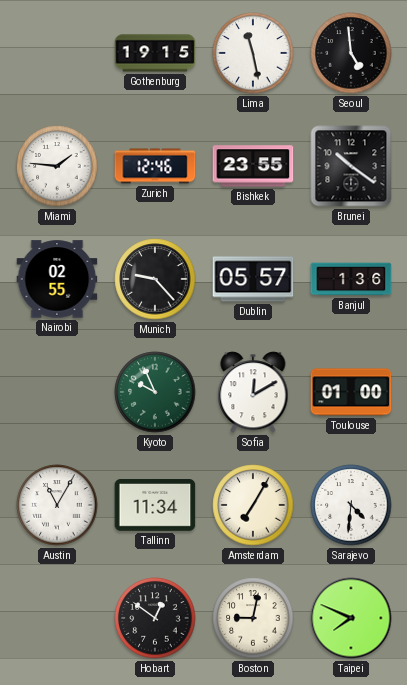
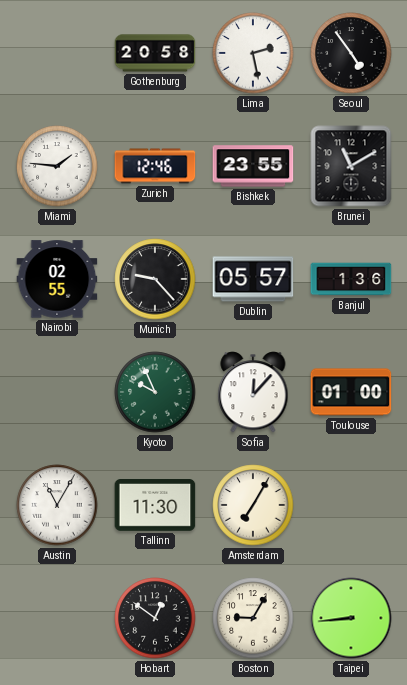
Gothenburg: 19:15 -> 20:58 (155, 53)
Lima: 11:28 -> 2:28 (253, 53)
Seoul: 4:59 -> 4:54 (351, 53)
Brunei: 10:21 -> 11:10 (351, 166)
Sofia: 12:10 -> 12:07 (253, 392)
Tallinn: 11:34 -> 11:30 (155, 506)
Sarajevo: 4:31 -> none (351, 505)
Boston: 9:02 -> 9:05 (253, 618)
Taipei: 7:49 -> 8:44 (351, 618)
